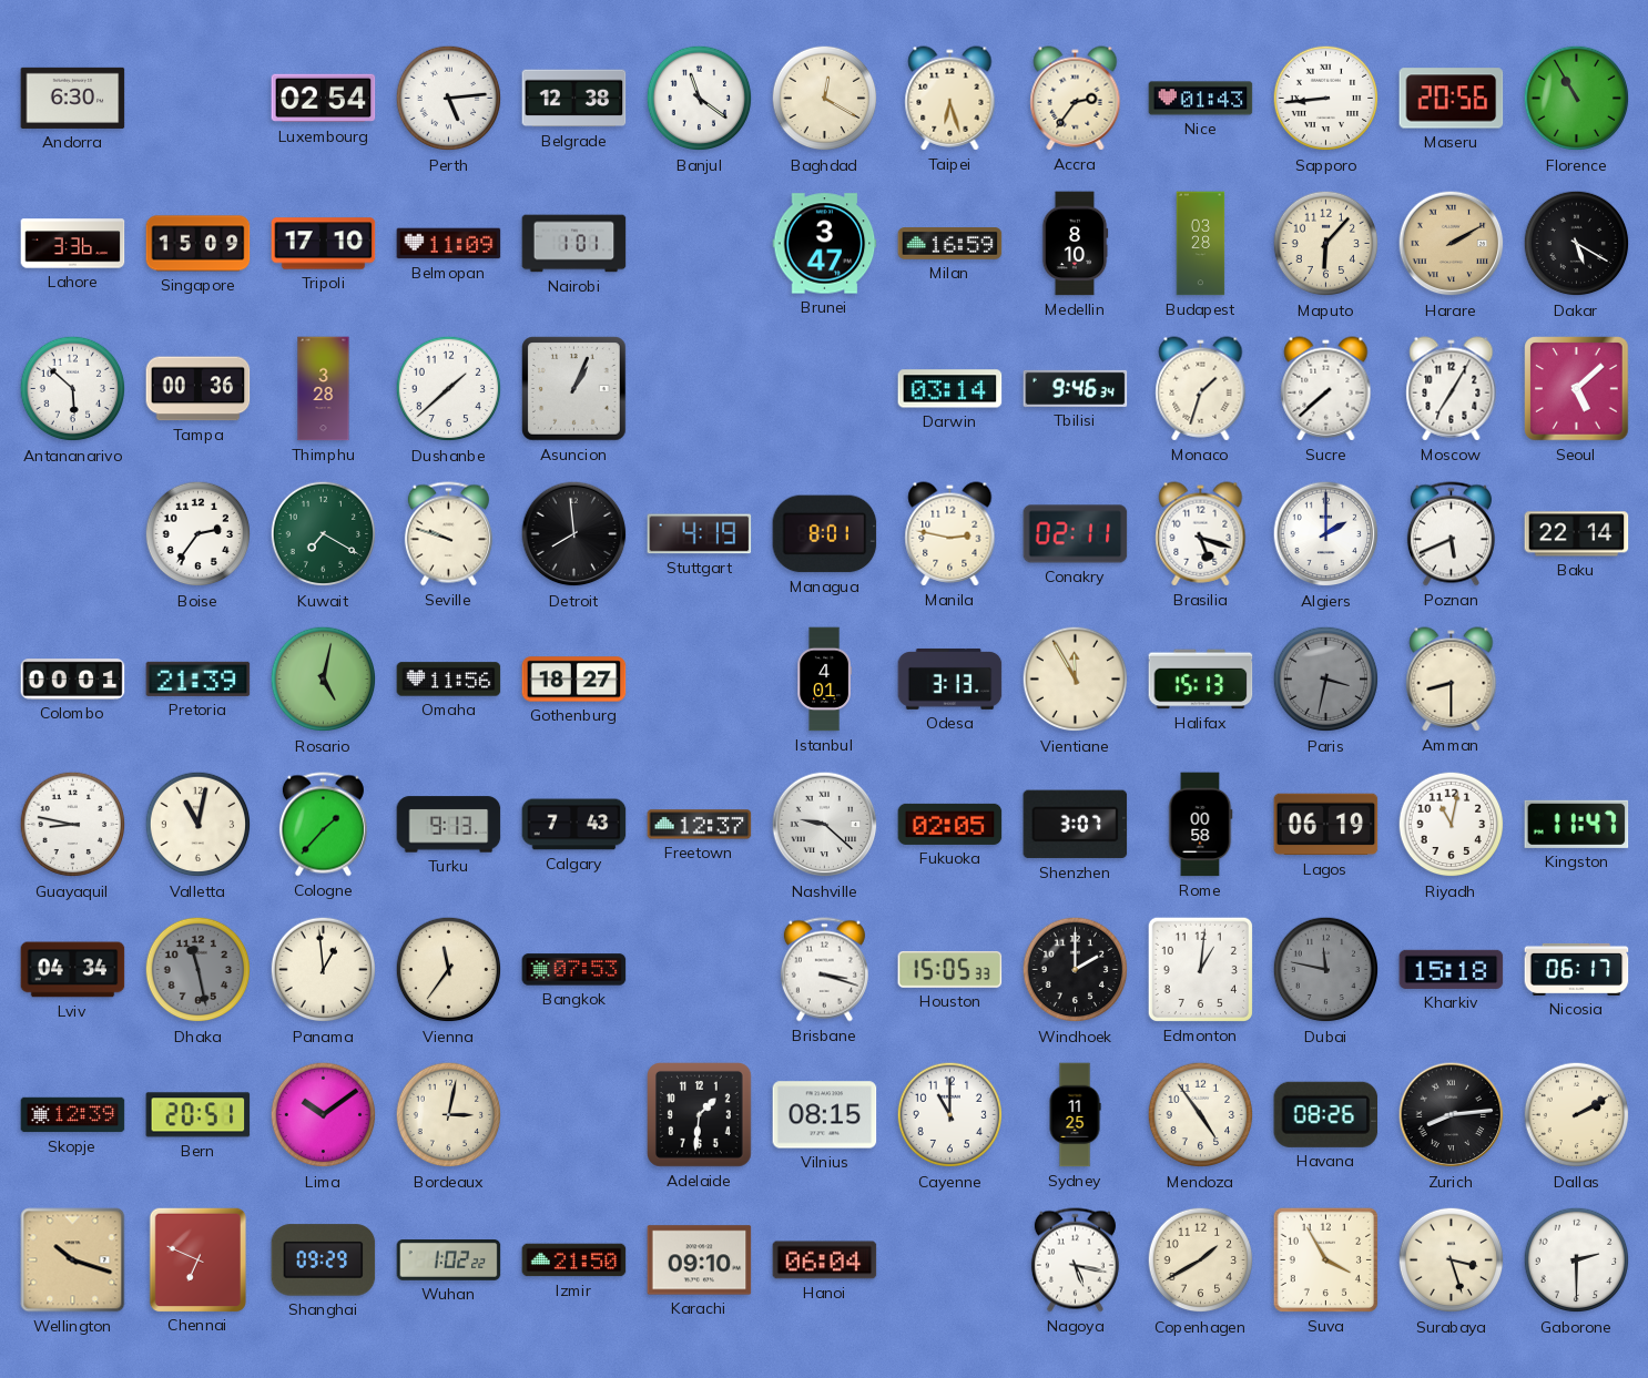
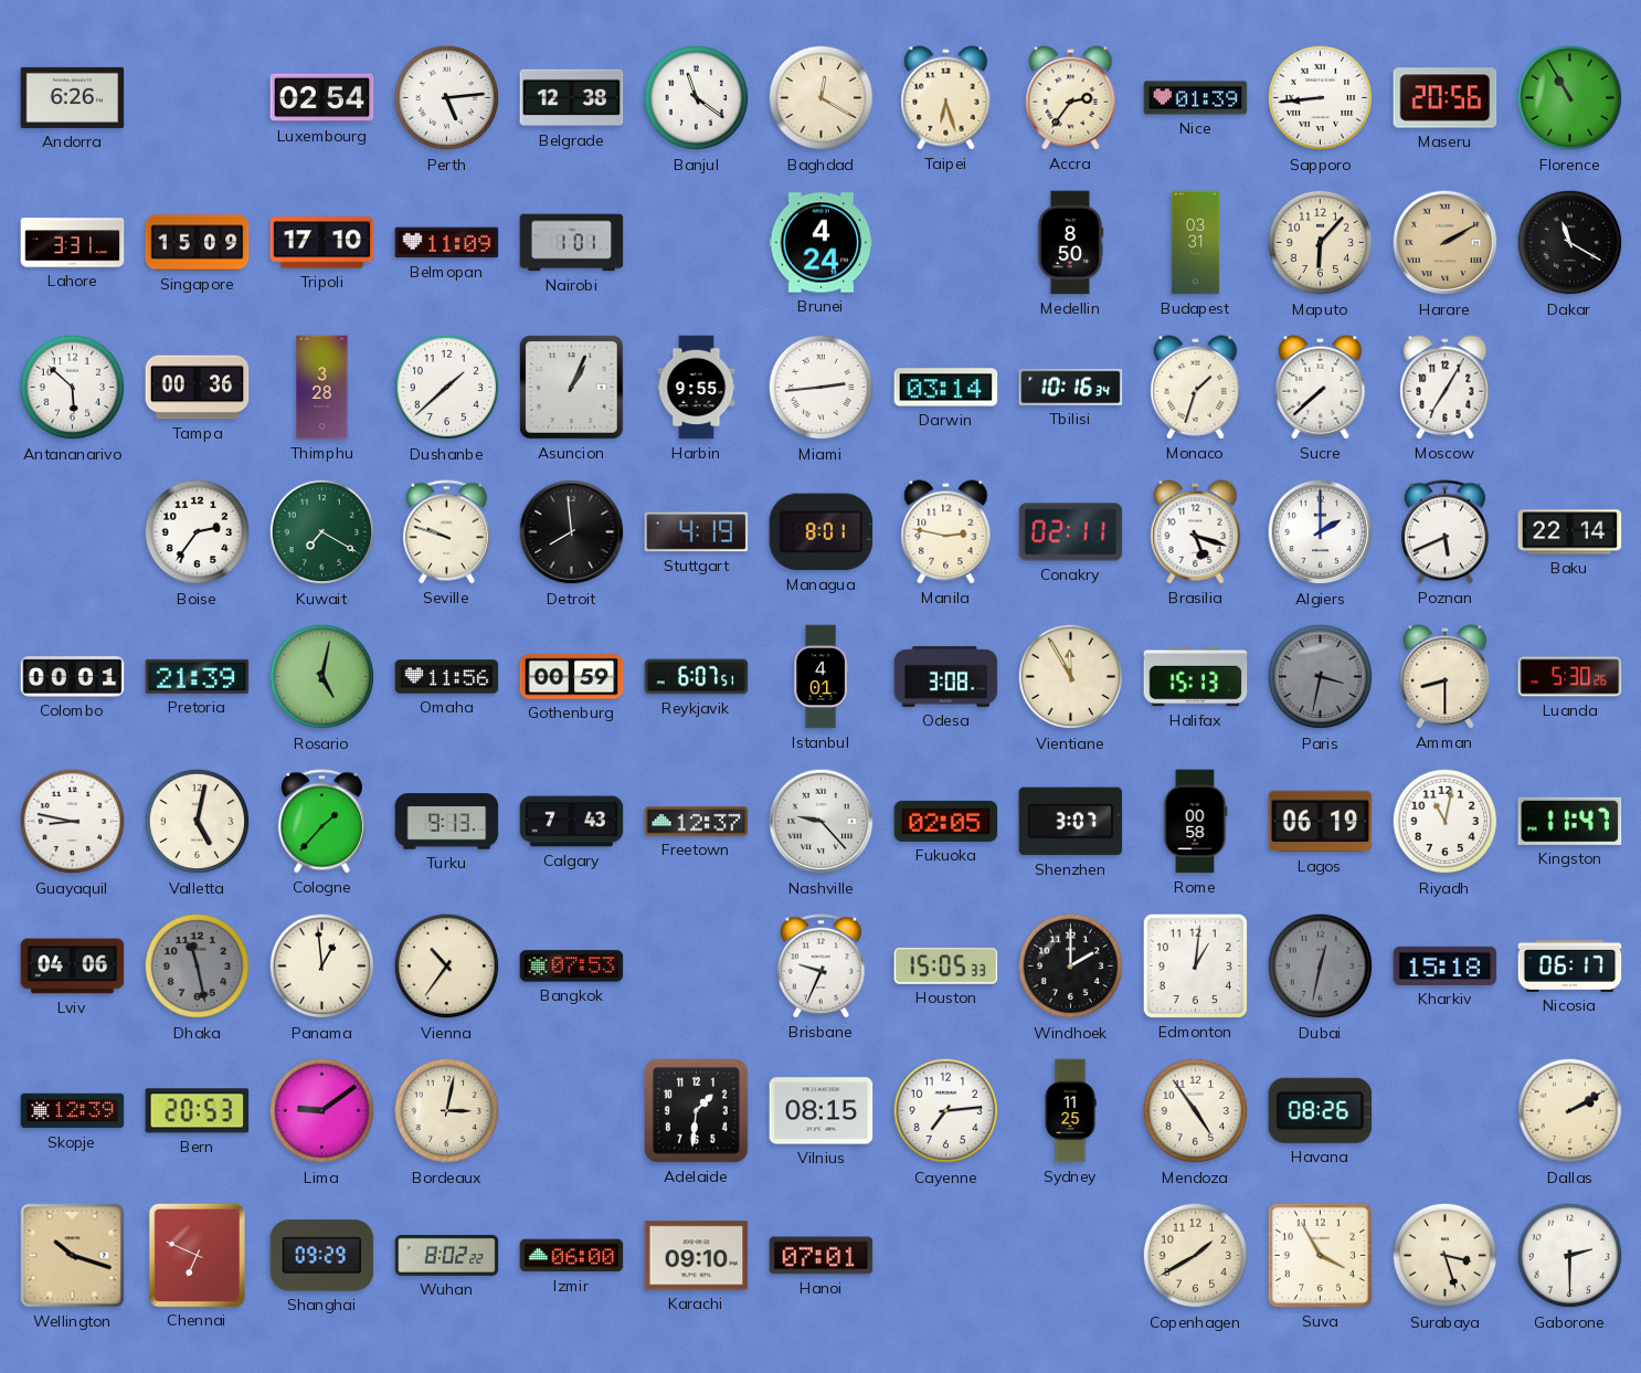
Andorra: 6:30 -> 6:26 (73, 97)
Nice: 01:43 -> 01:39 (1196, 98)
Lahore: 3:36 -> 3:31 (73, 243)
Brunei: 3:47 -> 4:24 (822, 243)
Milan: 16:59 -> none (950, 244)
Medellin: 8:10 -> 8:50 (1070, 243)
Budapest: 03:28 -> 03:31 (1196, 243)
Dakar: 5:20 -> 11:20 (1570, 243)
Harbin: none -> 9:55 (697, 388)
Miami: none -> 2:44 (822, 388)
Tbilisi: 9:46 -> 10:16 (1071, 387)
Seoul: 5:08 -> none (1577, 389)
Gothenburg: 18:27 -> 00:59 (572, 677)
Reykjavik: none -> 6:07 (697, 677)
Odesa: 3:13 -> 3:08 (946, 676)
Luanda: none -> 5:30 (1570, 677)
Valletta: 11:02 -> 5:02 (198, 822)
Nashville: 9:22 -> 9:23 (822, 822)
Lviv: 04:34 -> 04:06 (73, 967)
Vienna: 11:36 -> 10:36 (447, 967)
Brisbane: 3:18 -> 9:34 (820, 967)
Dubai: 11:47 -> 12:32 (1321, 967)
Bern: 20:51 -> 20:53 (198, 1111)
Lima: 10:09 -> 9:09 (322, 1111)
Cayenne: 11:00 -> 7:14 (946, 1111)
Zurich: 8:14 -> none (1452, 1115)
Wuhan: 1:02 -> 8:02 (447, 1256)
Izmir: 21:50 -> 06:00 (572, 1256)
Hanoi: 06:04 -> 07:01 (822, 1256)
Nagoya: 5:17 -> none (1075, 1260)
